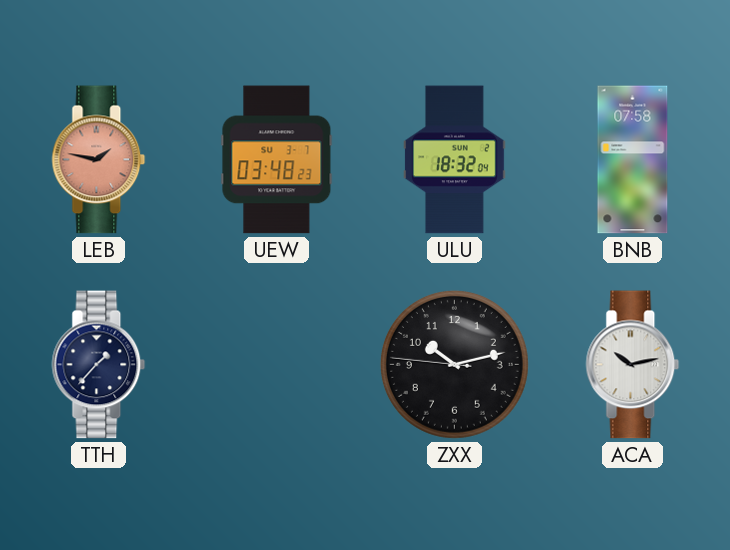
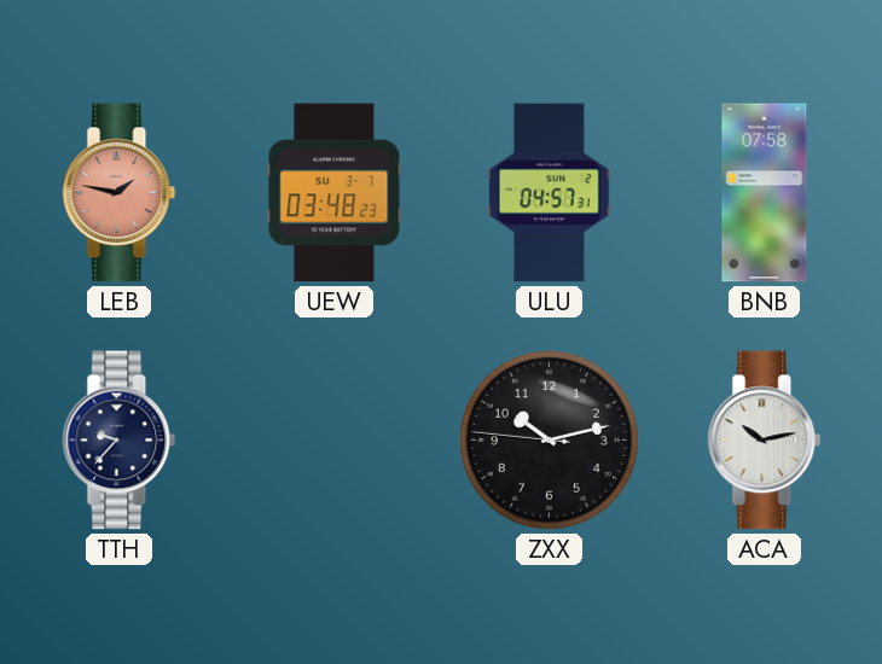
ULU: 18:32 -> 04:57 (550, 193)
TTH: 1:37 -> 9:37 (120, 441)
